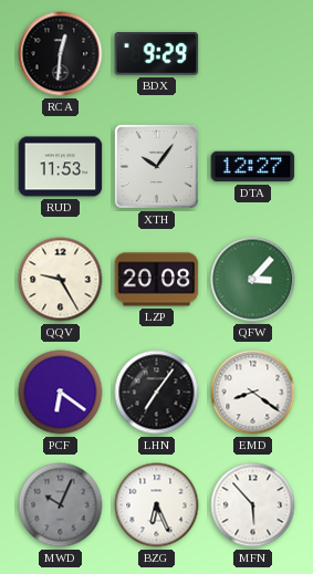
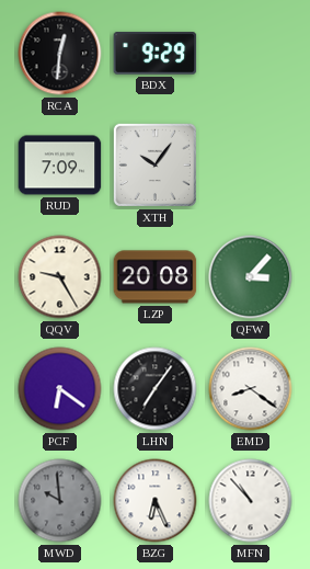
RUD: 11:53 -> 7:09 (60, 166)
DTA: 12:27 -> none (253, 167)
MWD: 10:04 -> 9:59 (60, 501)
MFN: 5:53 -> 10:53 (251, 501)
